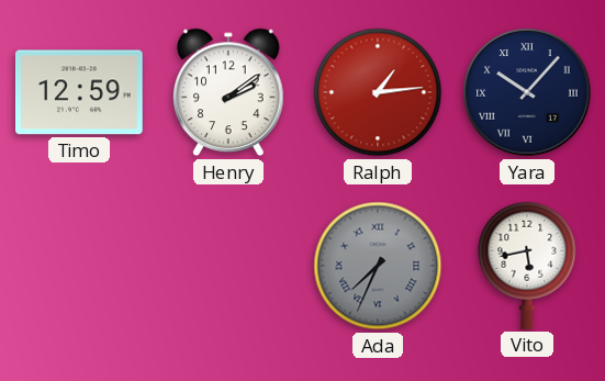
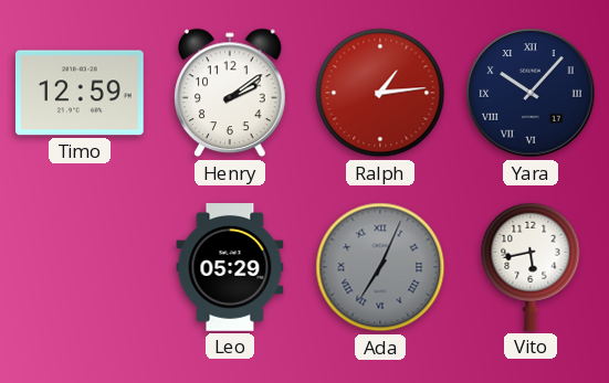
Leo: none -> 05:29 (230, 267)
Ada: 7:34 -> 7:04 (380, 267)
